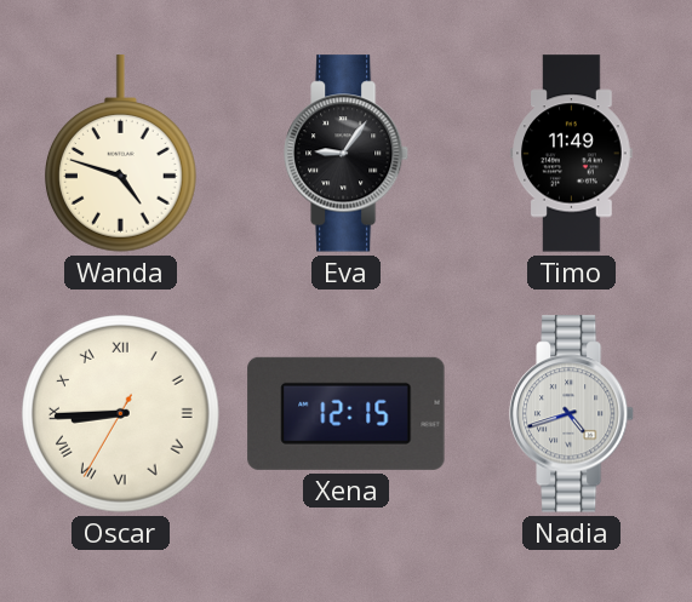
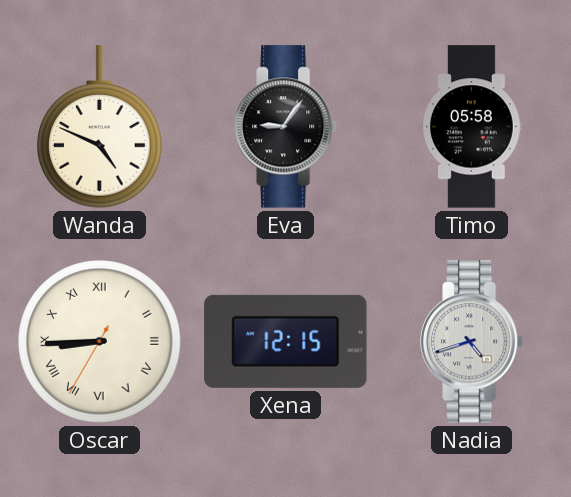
Wanda: 4:48 -> 4:49 (100, 127)
Timo: 11:49 -> 05:58 (472, 127)
